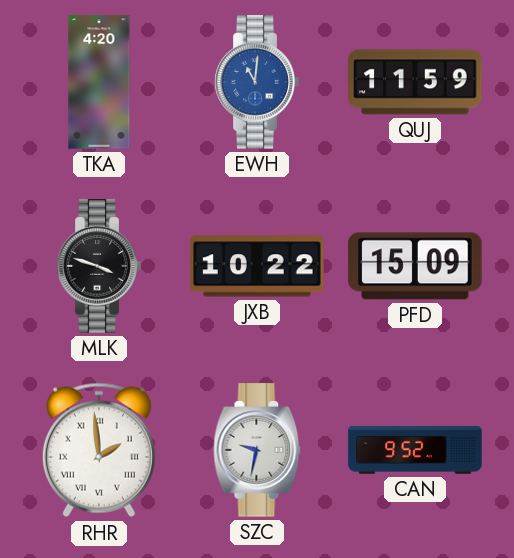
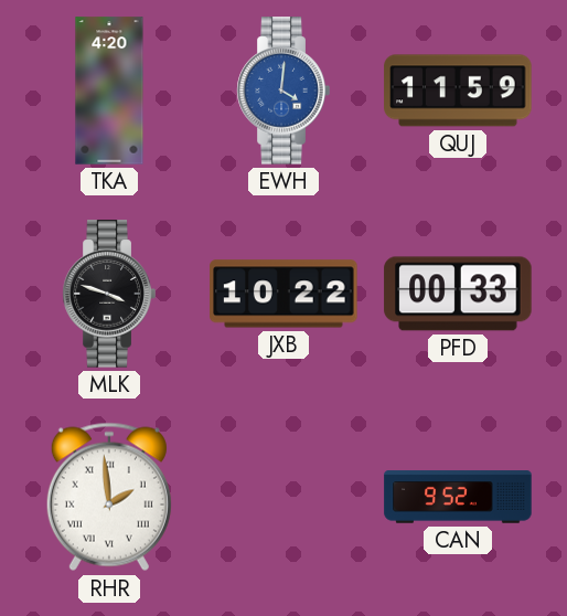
EWH: 11:01 -> 4:01 (283, 91)
PFD: 15:09 -> 00:33 (458, 294)
SZC: 9:32 -> none (257, 450)
